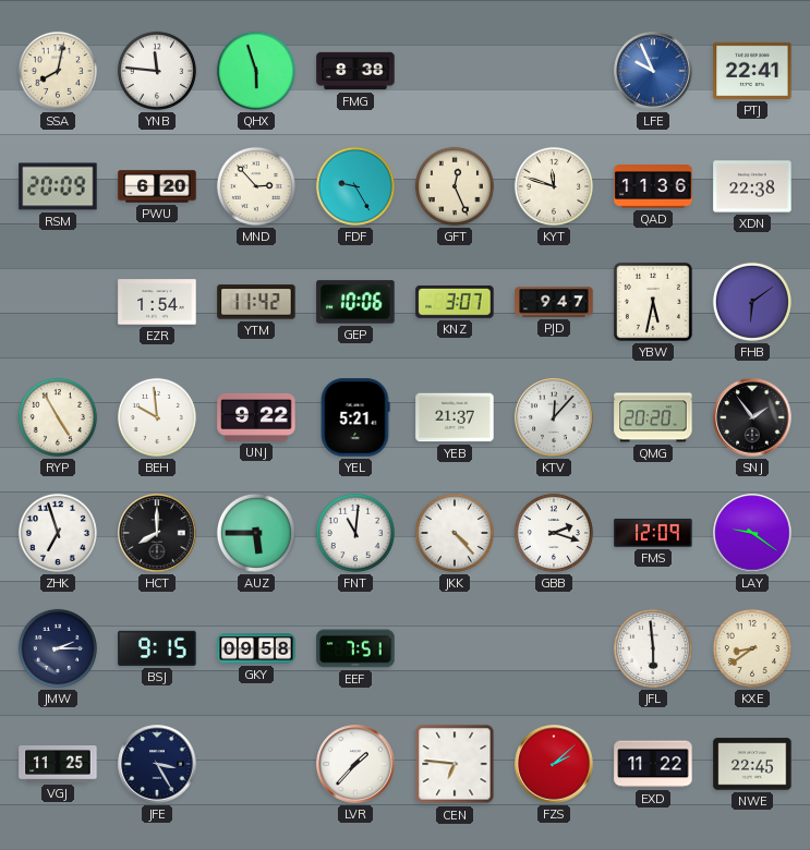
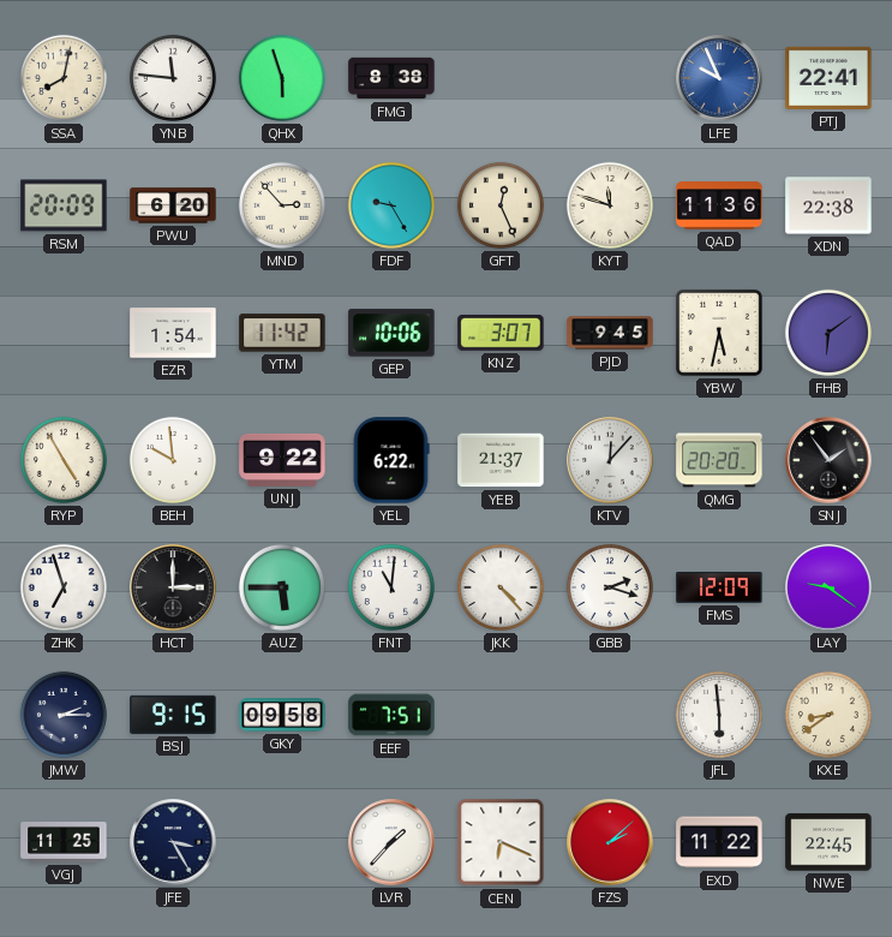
PJD: 9:47 -> 9:45 (610, 333)
YEL: 5:21 -> 6:22 (391, 460)
HCT: 8:00 -> 3:00 (173, 587)
CEN: 6:46 -> 6:19 (501, 842)
